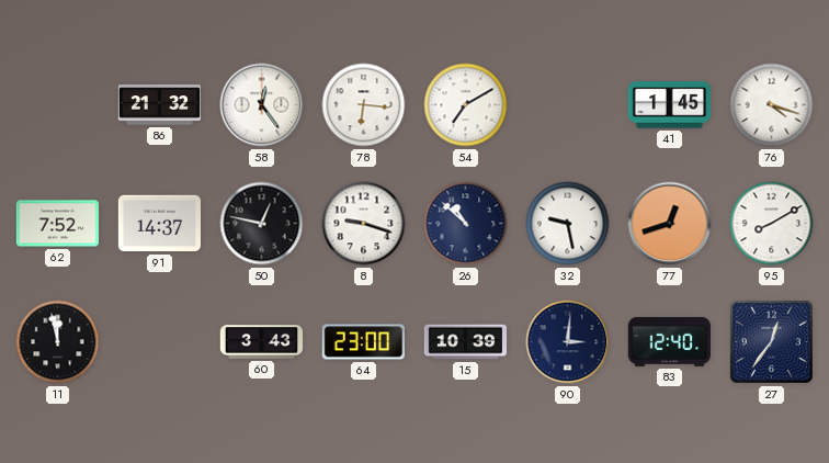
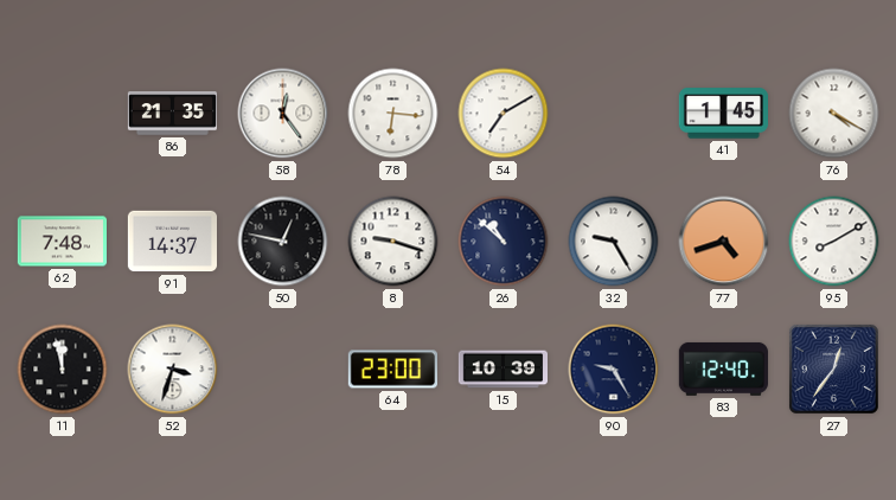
86: 21:32 -> 21:35 (172, 114)
76: 4:18 -> 4:20 (834, 114)
62: 7:52 -> 7:48 (62, 242)
32: 9:28 -> 9:25 (614, 242)
77: 12:42 -> 4:42 (724, 242)
52: none -> 3:33 (173, 370)
60: 3:43 -> none (262, 342)
90: 3:01 -> 9:25 (614, 370)
